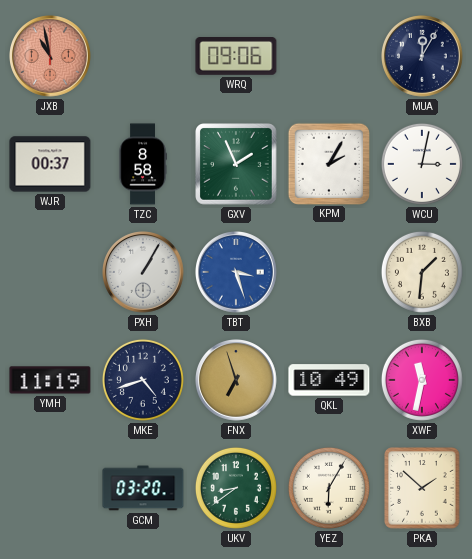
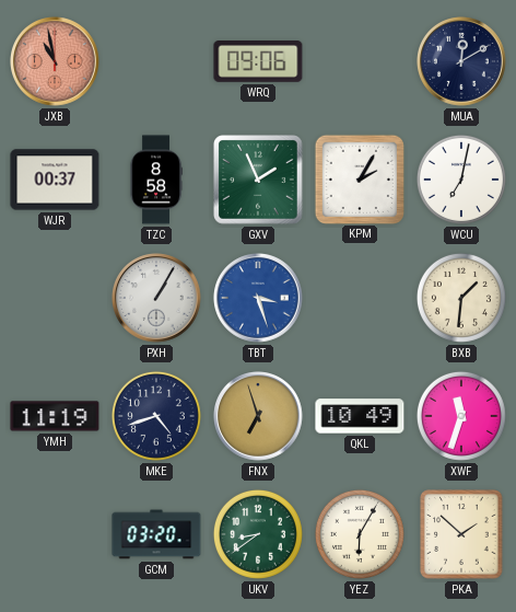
MUA: 12:05 -> 12:10 (462, 62)
WCU: 3:02 -> 7:02 (461, 180)
XWF: 11:32 -> 11:33 (461, 416)
